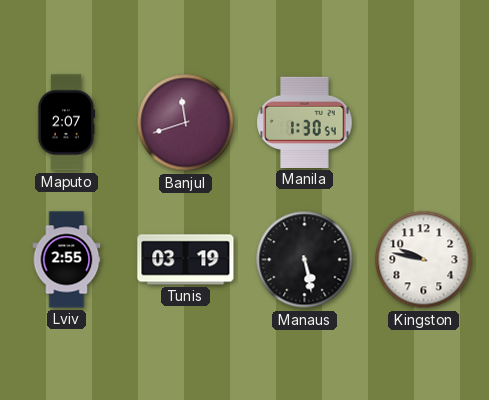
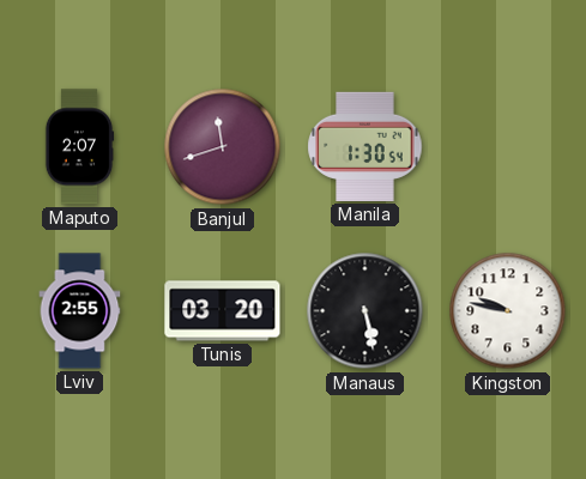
Tunis: 03:19 -> 03:20 (223, 311)
